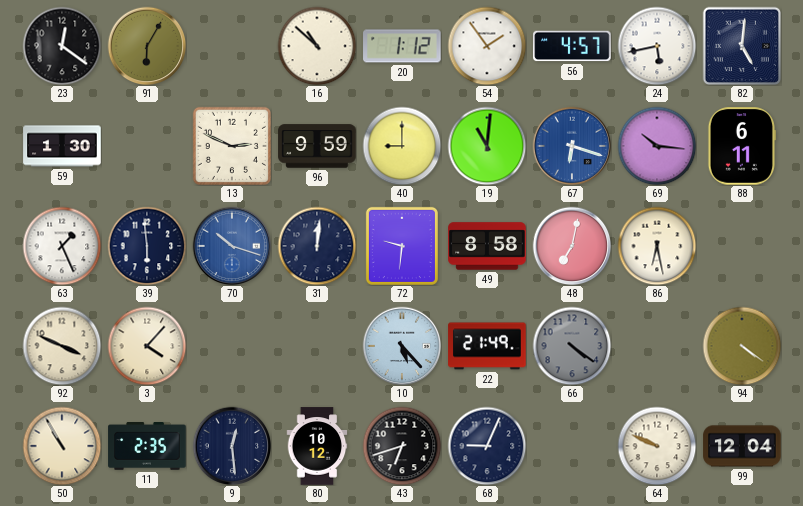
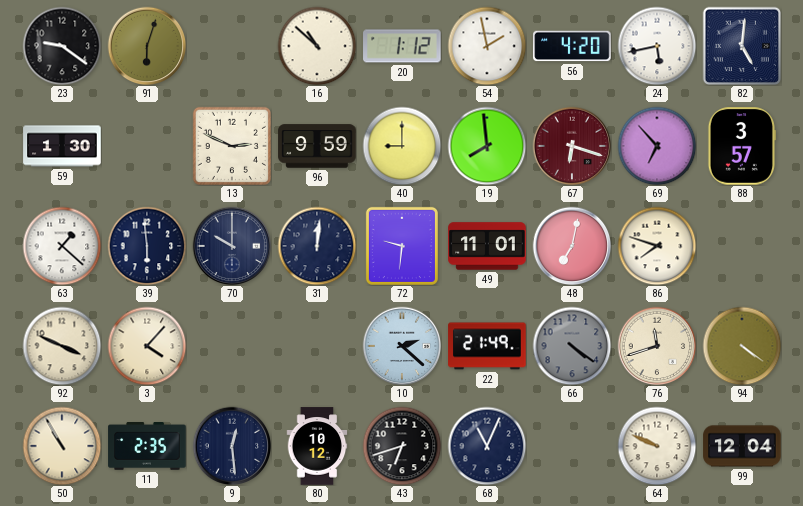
23: 12:21 -> 9:21 (62, 46)
91: 6:05 -> 6:03 (147, 46)
54: 1:54 -> 1:58 (487, 46)
56: 4:57 -> 4:20 (572, 46)
19: 11:01 -> 7:59 (487, 146)
67 dial: blue -> burgundy (572, 146)
69: 10:16 -> 6:53 (657, 146)
88: 6:11 -> 3:57 (741, 146)
63: 1:26 -> 1:22 (62, 246)
70: 10:18 -> 10:00 (232, 246)
70 dial: blue -> navy (232, 246)
49: 8:58 -> 11:01 (487, 246)
86: 6:28 -> 7:48 (657, 246)
10: 5:23 -> 2:22 (402, 346)
76: none -> 11:42 (657, 346)
68: 9:04 -> 11:04 (487, 446)
